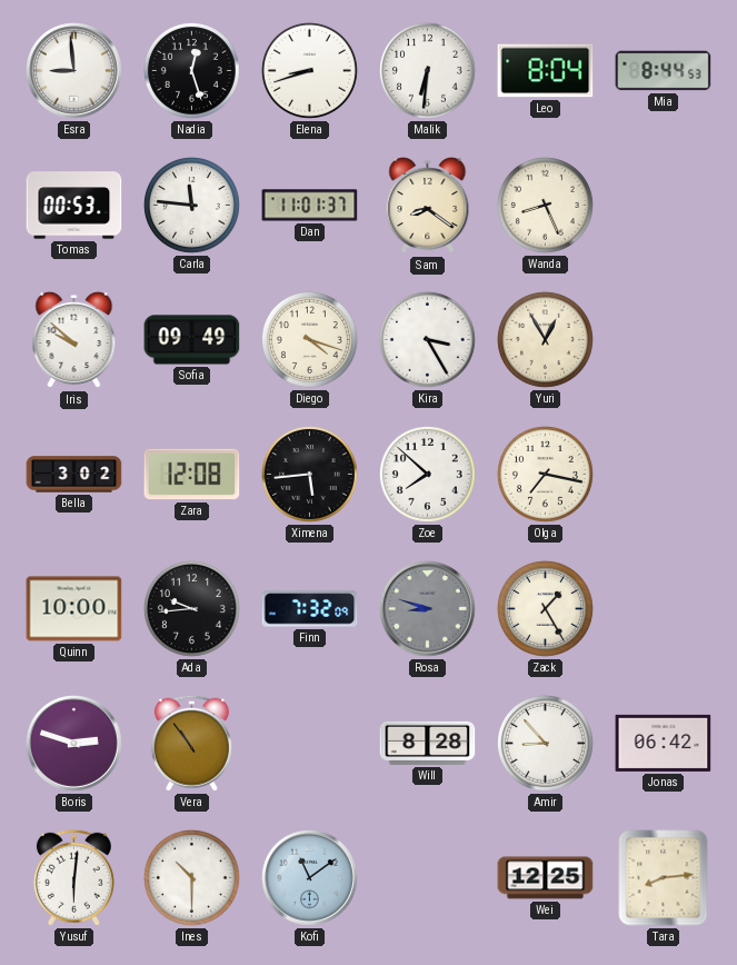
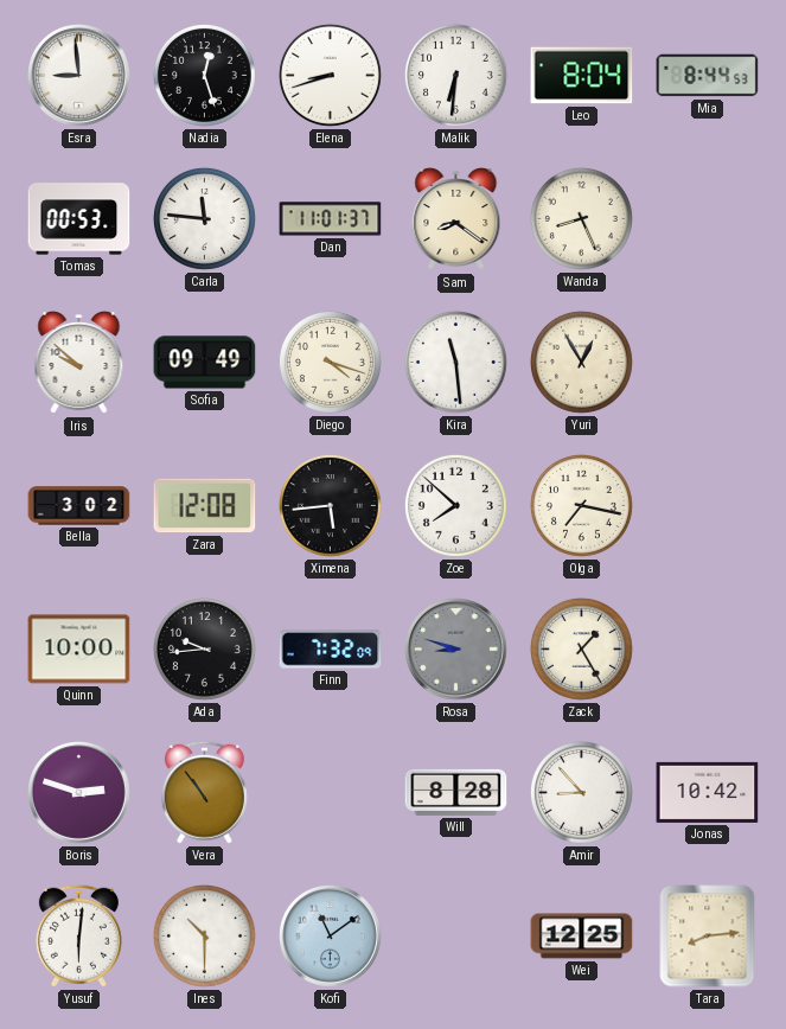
Kira: 3:25 -> 11:29 (455, 362)
Jonas: 06:42 -> 10:42 (708, 792)
